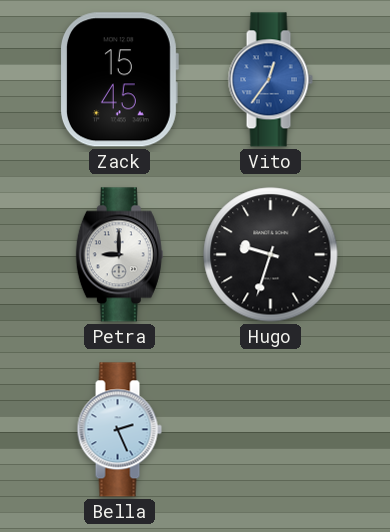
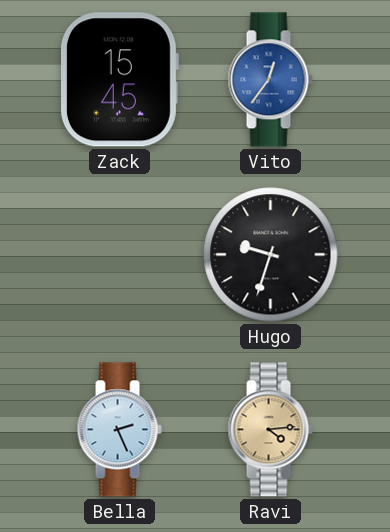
Petra: 9:00 -> none (119, 255)
Ravi: none -> 4:14 (270, 430)
